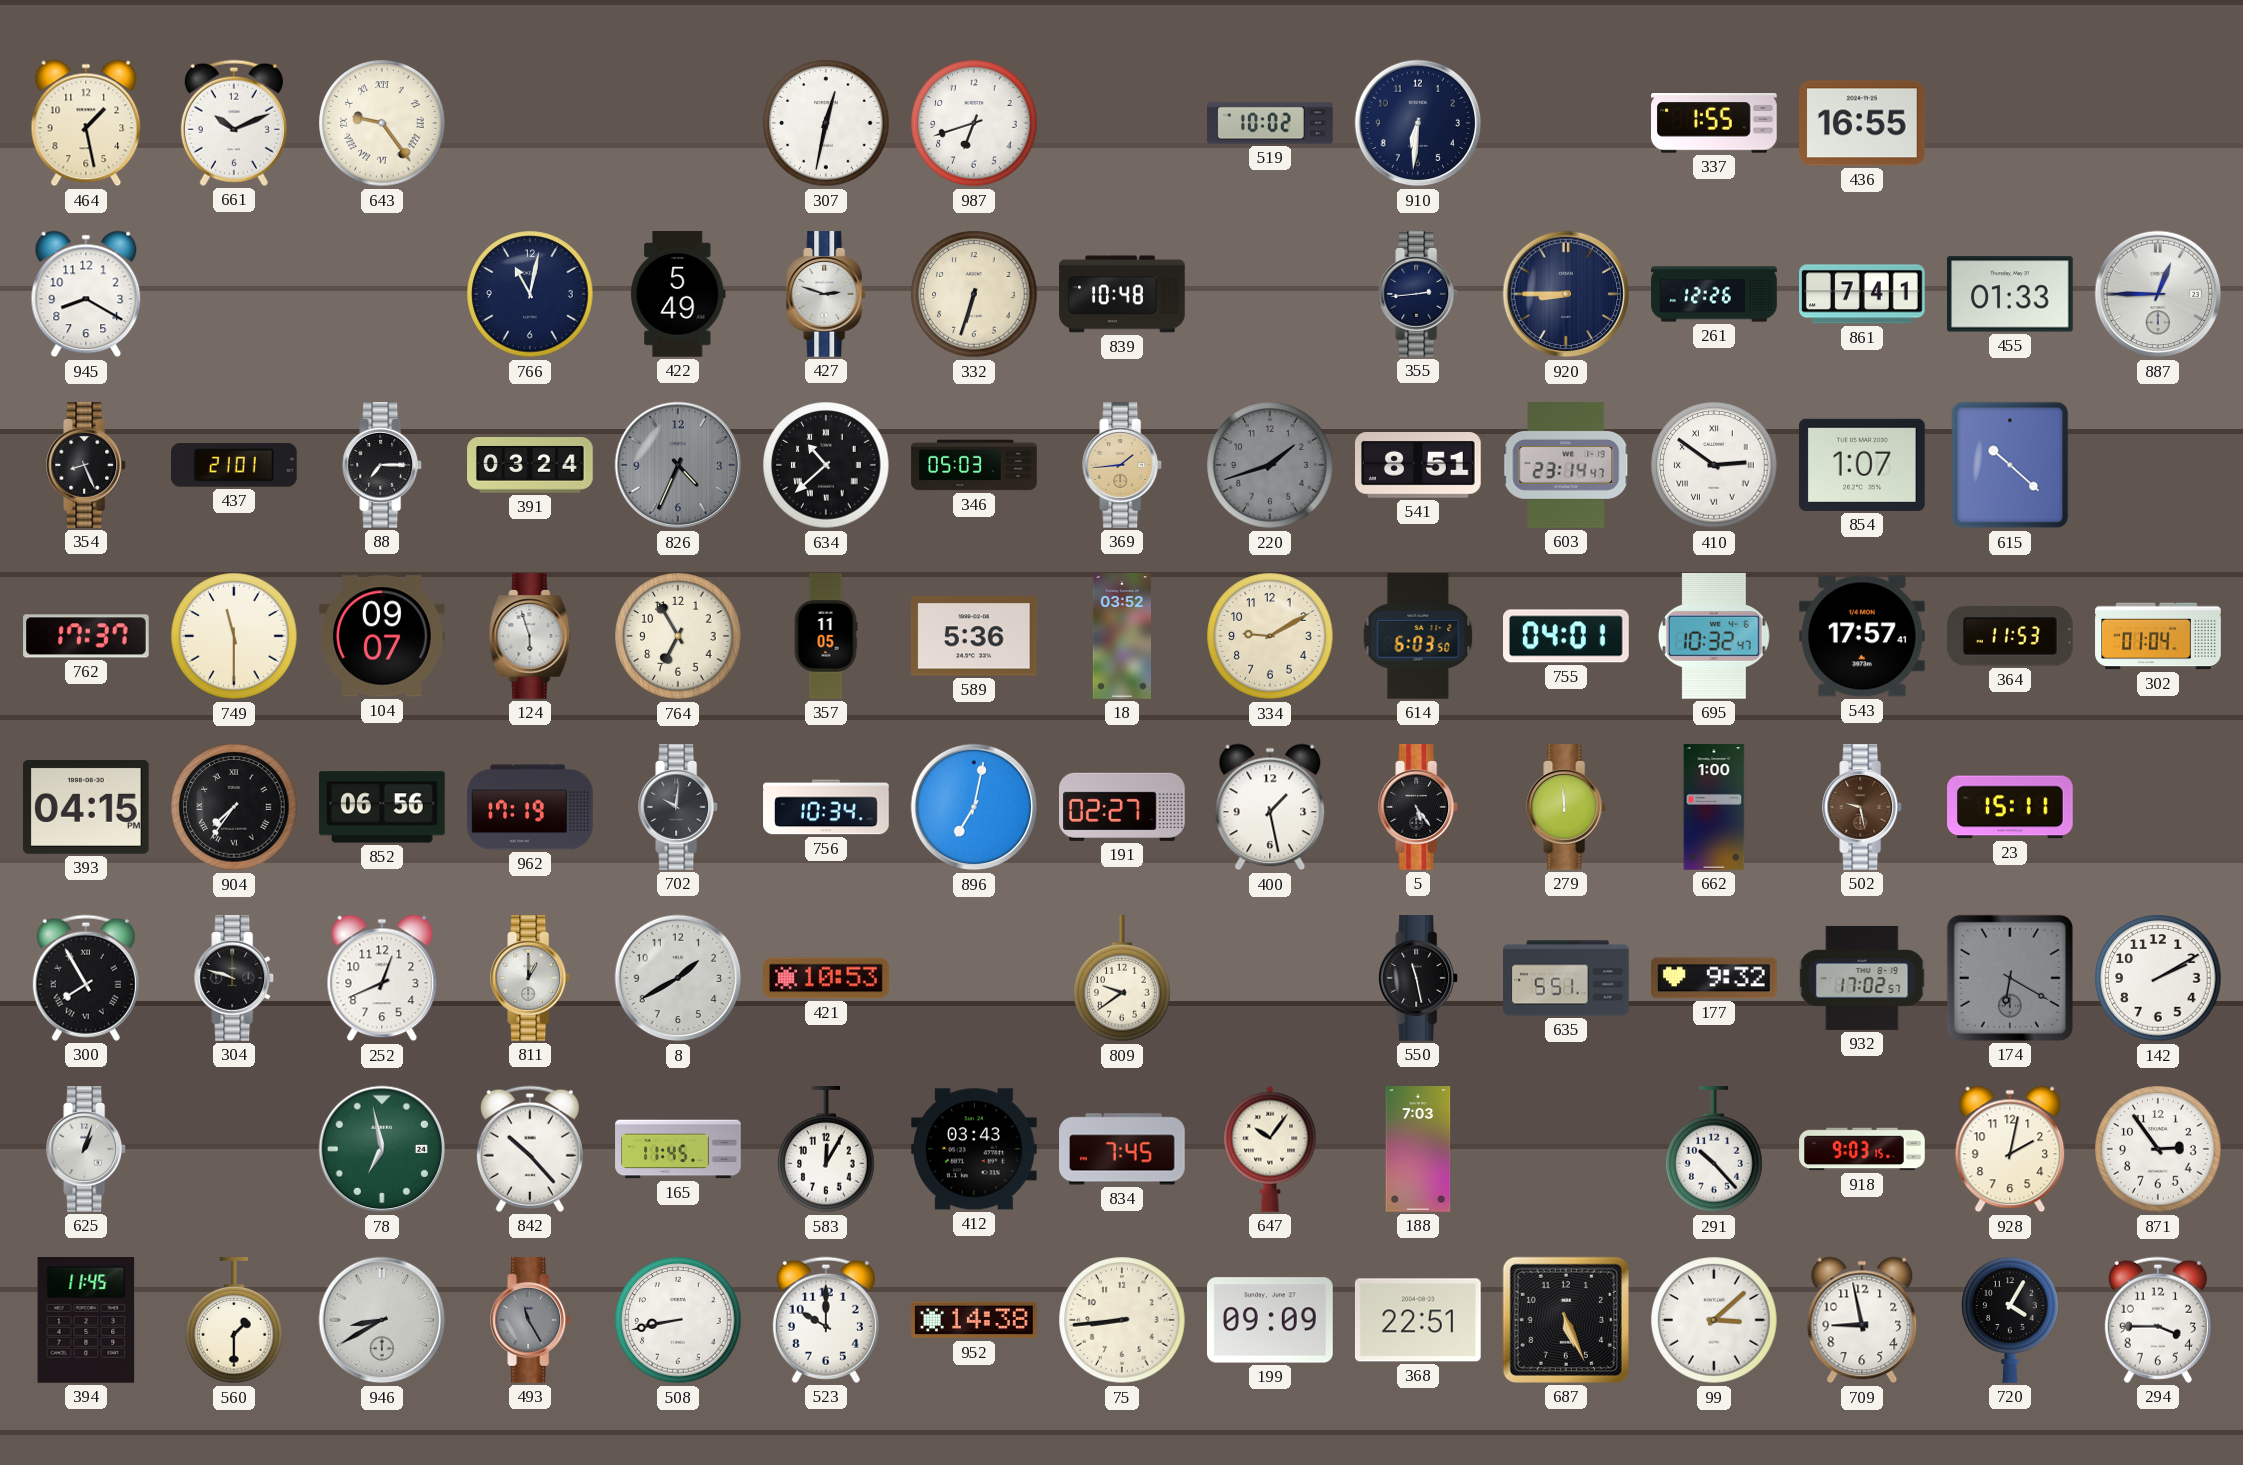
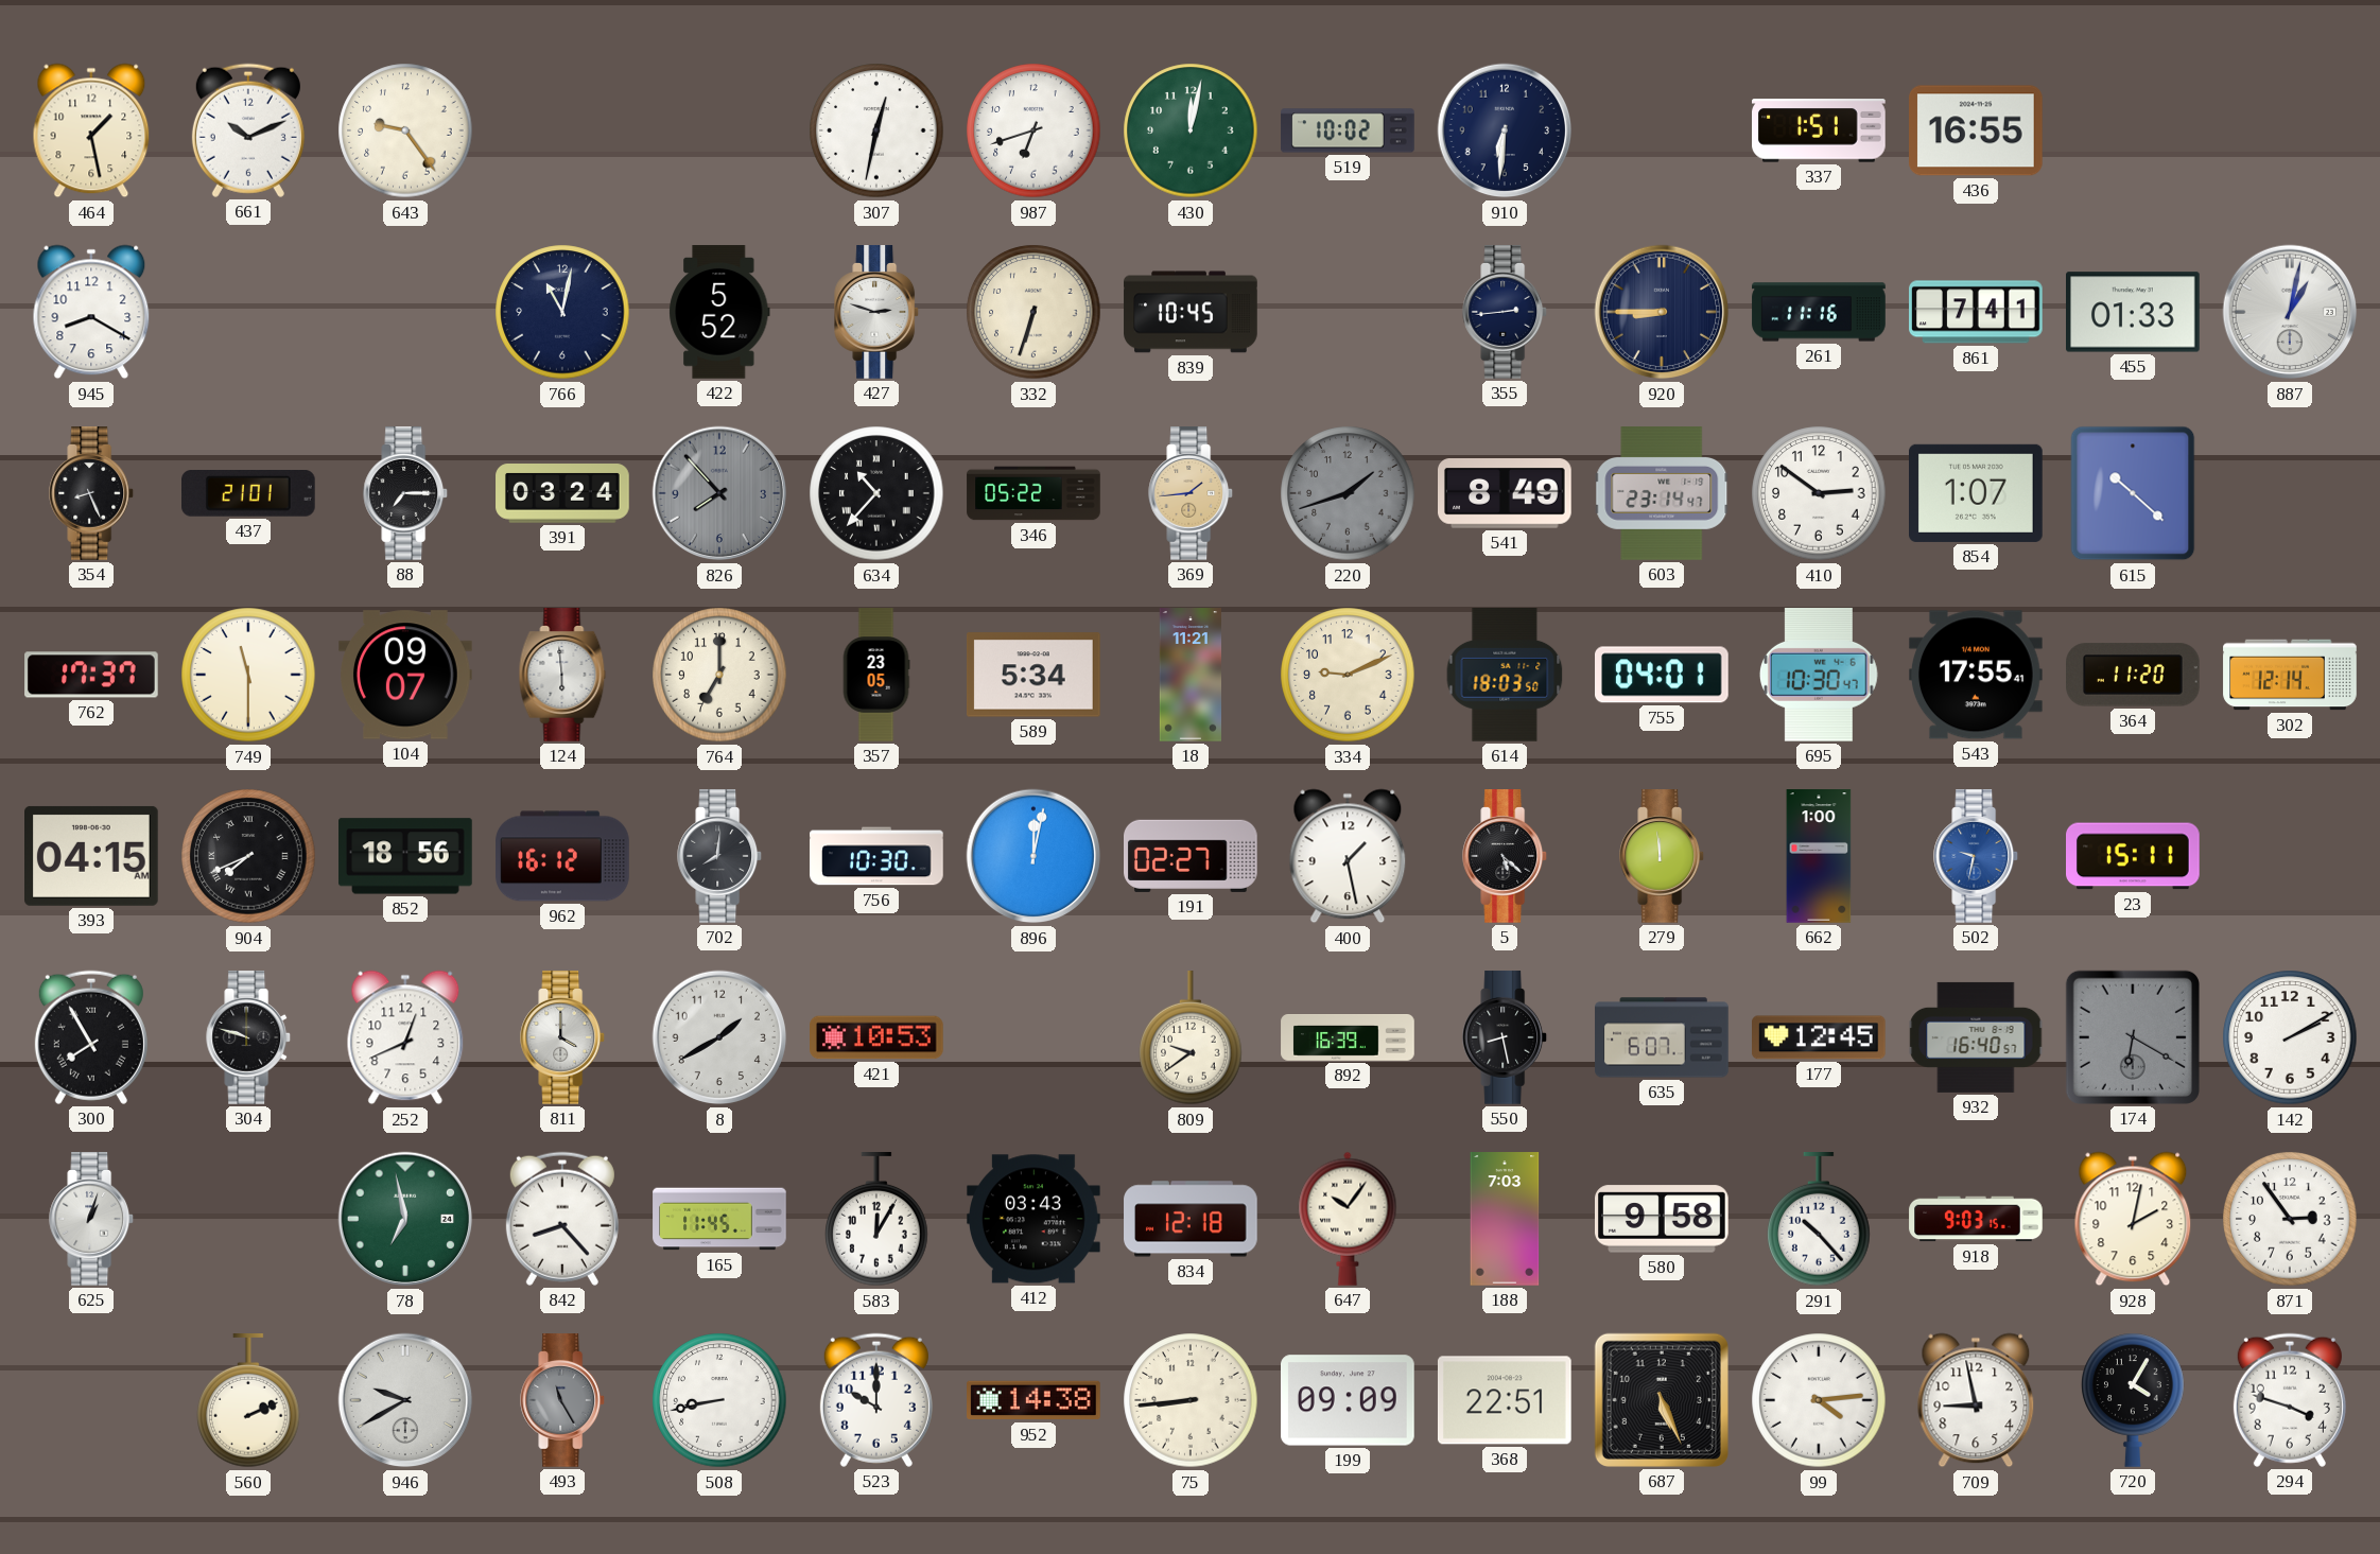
643 numerals: Roman -> Arabic (405, 130)
430: none -> 12:02 (1191, 130)
337: 1:55 -> 1:51 (1820, 130)
422: 5:49 -> 5:52 (719, 312)
839: 10:48 -> 10:45 (1191, 312)
261: 12:26 -> 11:16 (1819, 312)
887: 12:45 -> 1:02 (2290, 312)
826: 4:34 -> 7:53 (719, 493)
634: 10:38 -> 10:37 (876, 493)
346: 05:03 -> 05:22 (1033, 493)
541: 8:51 -> 8:49 (1506, 494)
410 numerals: Roman -> Arabic (1819, 493)
124: 5:57 -> 5:59 (562, 675)
764: 6:55 -> 7:00 (719, 675)
357: 11:05 -> 23:05 (876, 675)
589: 5:36 -> 5:34 (1035, 675)
18: 03:52 -> 11:21 (1189, 675)
334: 9:10 -> 9:11 (1348, 675)
614: 6:03 -> 18:03 (1505, 676)
695: 10:32 -> 10:30 (1819, 675)
543: 17:57 -> 17:55 (1977, 675)
364: 11:53 -> 11:20 (2134, 675)
302: 01:04 -> 12:14 (2290, 675)
393: 04:15 PM -> 04:15 AM (92, 856)
904: 7:36 -> 7:41 (248, 856)
852: 06:56 -> 18:56 (406, 856)
962: 17:19 -> 16:12 (562, 856)
702: 10:01 -> 8:01 (720, 856)
756: 10:34 -> 10:30 (876, 856)
896: 7:02 -> 12:02 (1033, 856)
5: 5:24 -> 5:22 (1506, 856)
502: 9:28 -> 9:32 (1977, 856)
502 dial: brown -> blue (1977, 856)
811: 1:00 -> 4:00 (563, 1037)
892: none -> 16:39 (1348, 1038)
550: 11:28 -> 8:28 (1506, 1037)
635: 5:51 -> 6:07 (1662, 1037)
177: 9:32 -> 12:45 (1820, 1037)
932: 17:02 -> 16:40 (1976, 1037)
842: 10:23 -> 8:23 (562, 1219)
834: 7:45 -> 12:18 (1191, 1219)
580: none -> 9:58 (1663, 1219)
394: 11:45 -> none (86, 1321)
560: 1:30 -> 2:11 (248, 1401)
946: 8:40 -> 9:40 (405, 1400)
99: 3:08 -> 4:14 (1819, 1400)
294: 3:45 -> 3:48 (2290, 1400)
